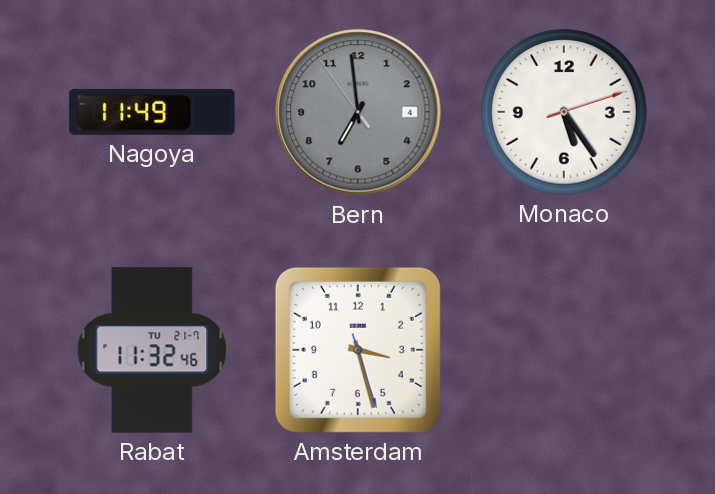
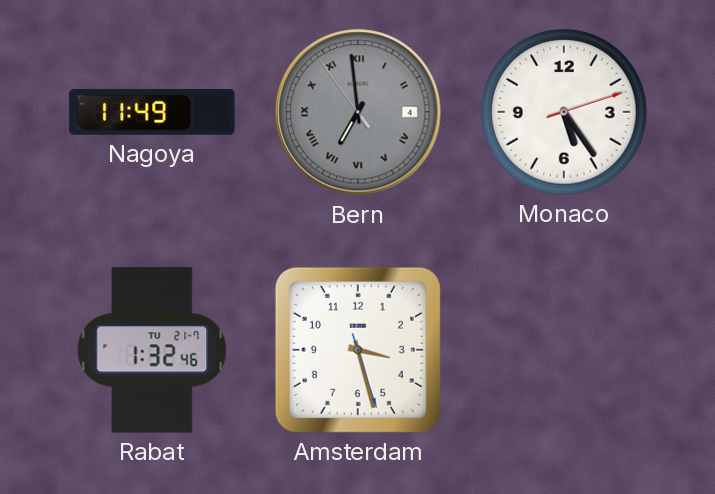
Bern numerals: Arabic -> Roman (358, 112)
Rabat: 11:32 -> 1:32 (152, 350)
